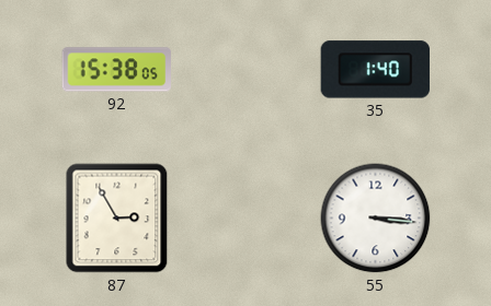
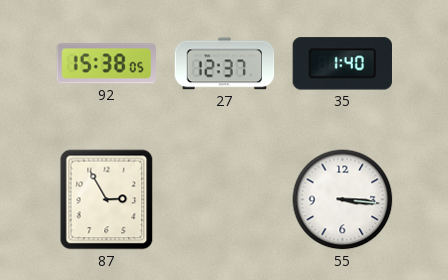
27: none -> 12:37 (225, 64)
